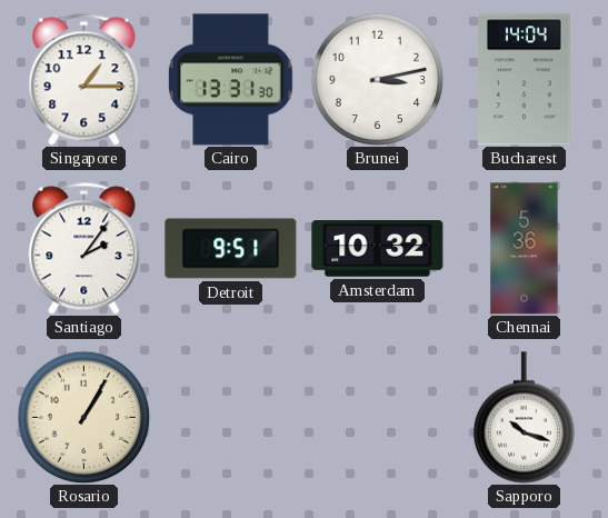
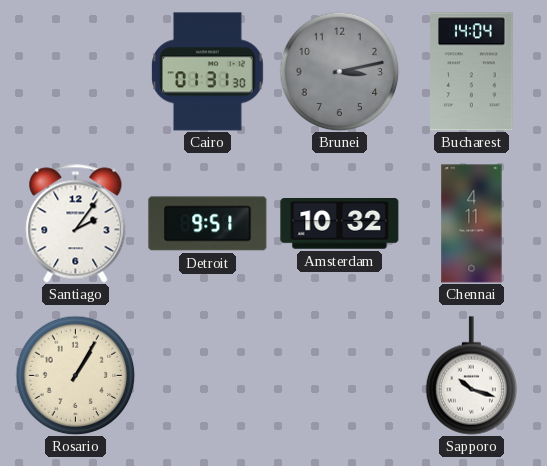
Singapore: 1:15 -> none (84, 80)
Cairo: 13:31 -> 01:31 (208, 72)
Brunei dial: white -> grey (339, 71)
Chennai: 5:36 -> 4:11 (472, 224)
